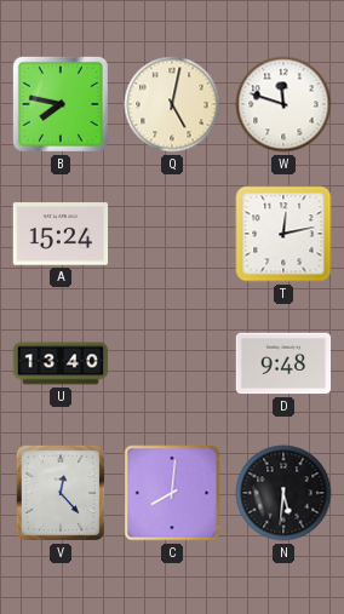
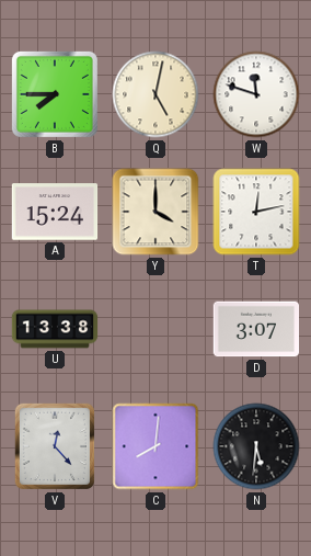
B: 7:47 -> 7:45 (55, 94)
Y: none -> 4:00 (155, 212)
U: 13:40 -> 13:38 (55, 329)
D: 9:48 -> 3:07 (256, 329)
